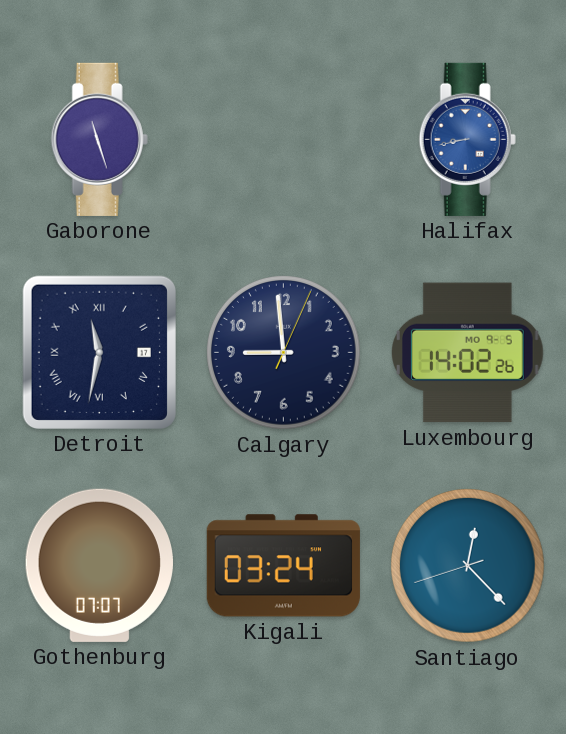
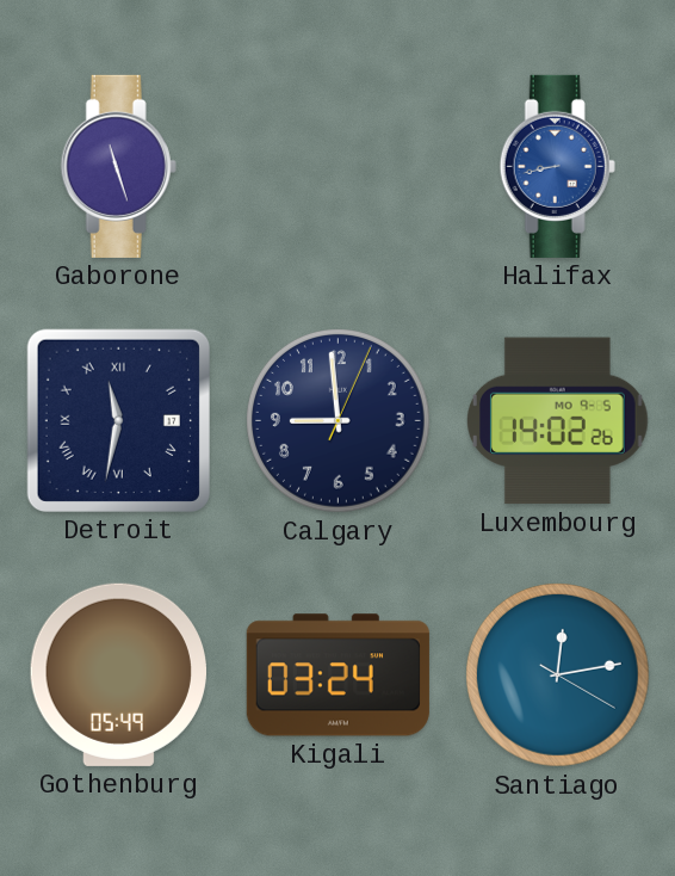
Gothenburg: 07:07 -> 05:49 (118, 674)
Santiago: 12:22 -> 12:13 (558, 675)
